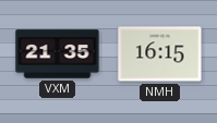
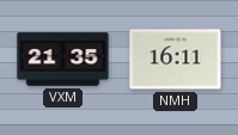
NMH: 16:15 -> 16:11 (176, 60)
